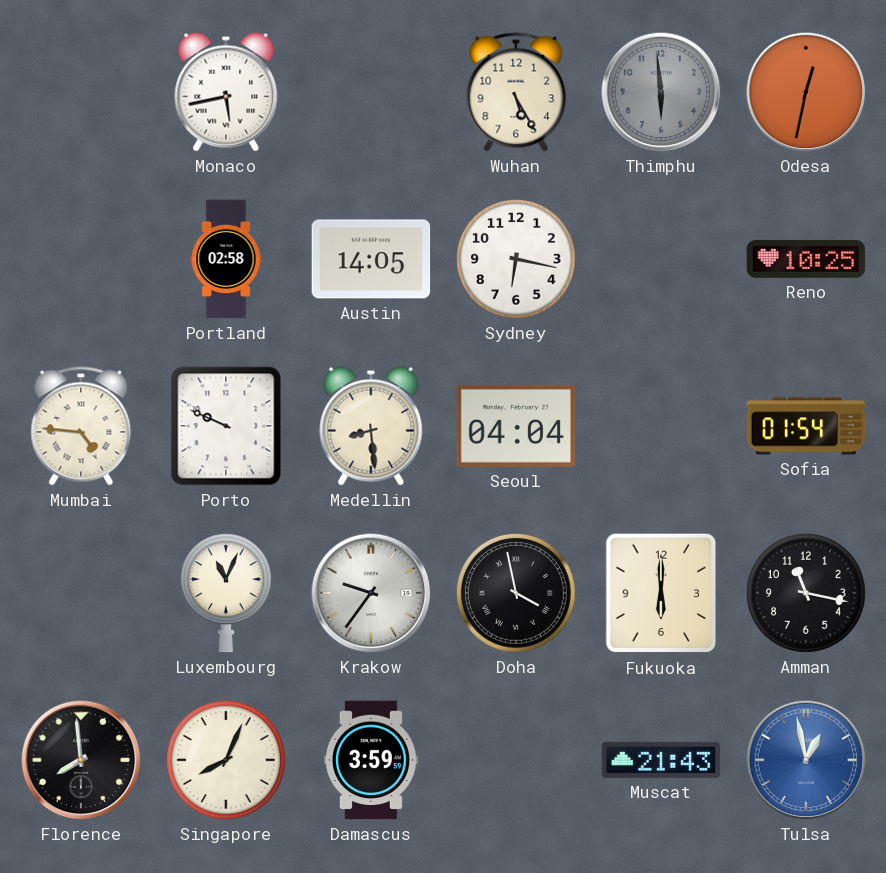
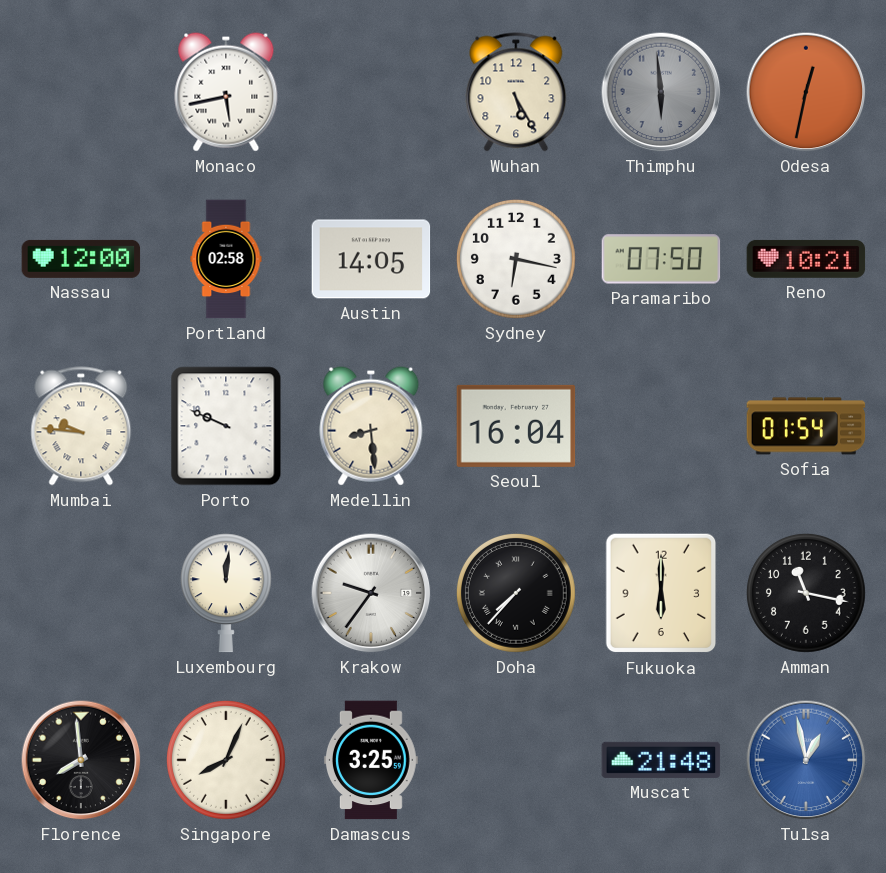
Nassau: none -> 12:00 (81, 259)
Paramaribo: none -> 07:50 (661, 259)
Reno: 10:25 -> 10:21 (806, 259)
Mumbai: 4:46 -> 9:46 (81, 426)
Seoul: 04:04 -> 16:04 (516, 426)
Luxembourg: 11:04 -> 12:01 (226, 593)
Doha: 3:58 -> 7:37 (516, 593)
Damascus: 3:59 -> 3:25 (372, 760)
Muscat: 21:43 -> 21:48 (661, 760)
